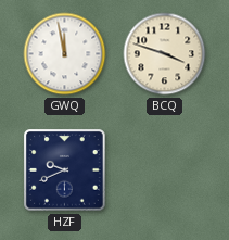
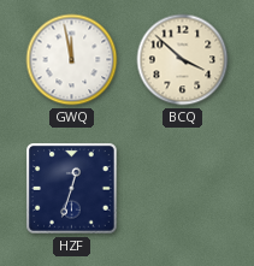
BCQ: 3:48 -> 3:52 (183, 60)
HZF: 9:41 -> 12:33 (72, 189)
